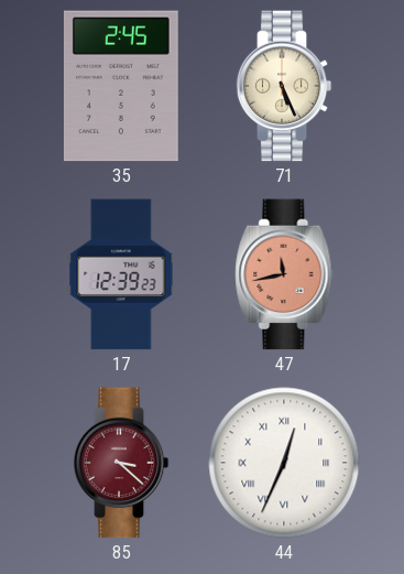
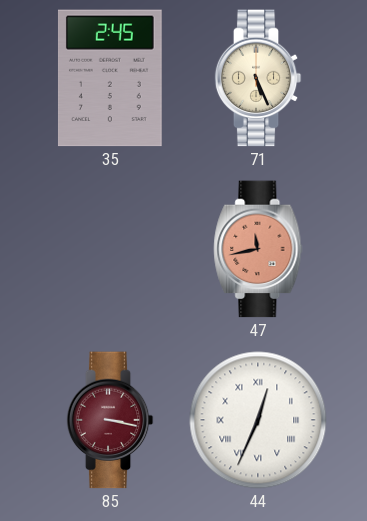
17: 12:39 -> none (121, 274)
85: 3:22 -> 3:17 (110, 420)
